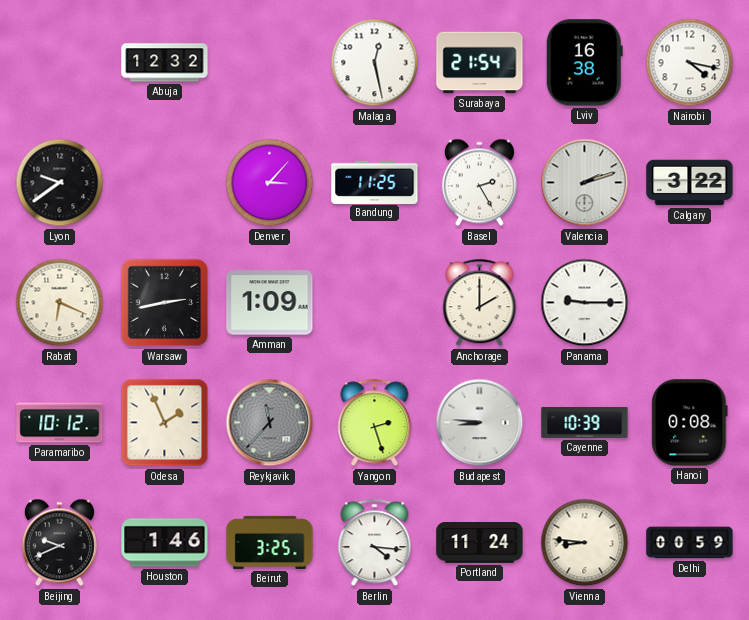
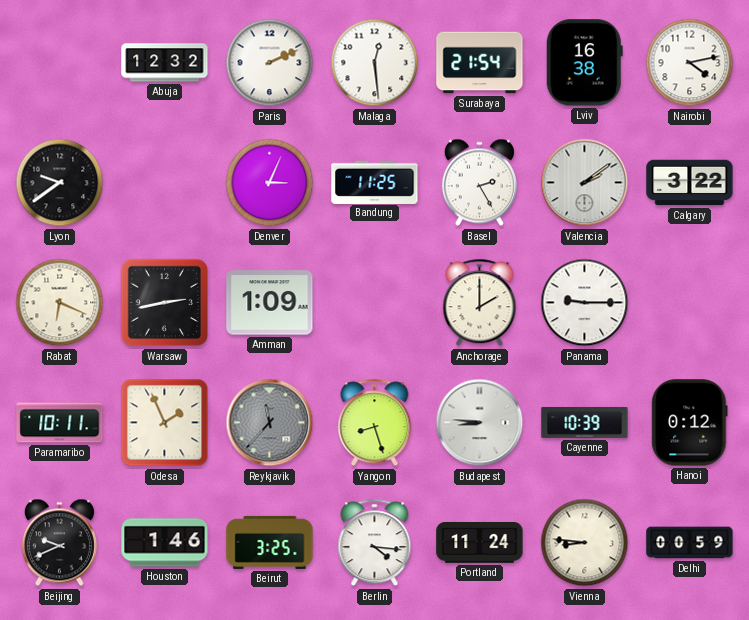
Paris: none -> 2:11 (270, 63)
Malaga: 12:28 -> 12:29 (375, 63)
Nairobi: 4:17 -> 4:13 (690, 63)
Denver: 3:07 -> 3:04 (270, 183)
Valencia: 2:12 -> 2:09 (585, 183)
Paramaribo: 10:12 -> 10:11 (60, 423)
Yangon: 2:27 -> 8:27 (375, 423)
Hanoi: 0:08 -> 0:12 (690, 423)
